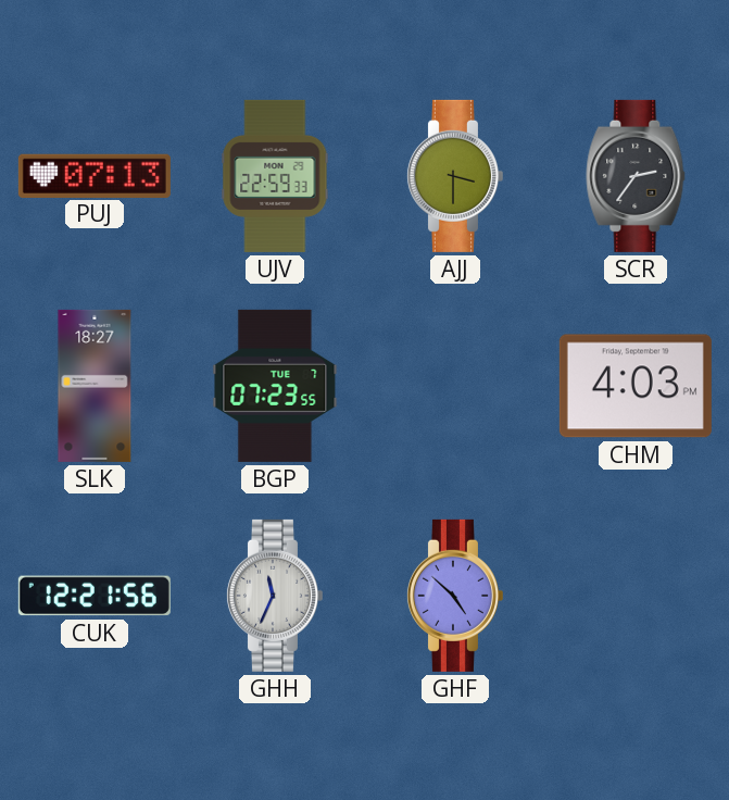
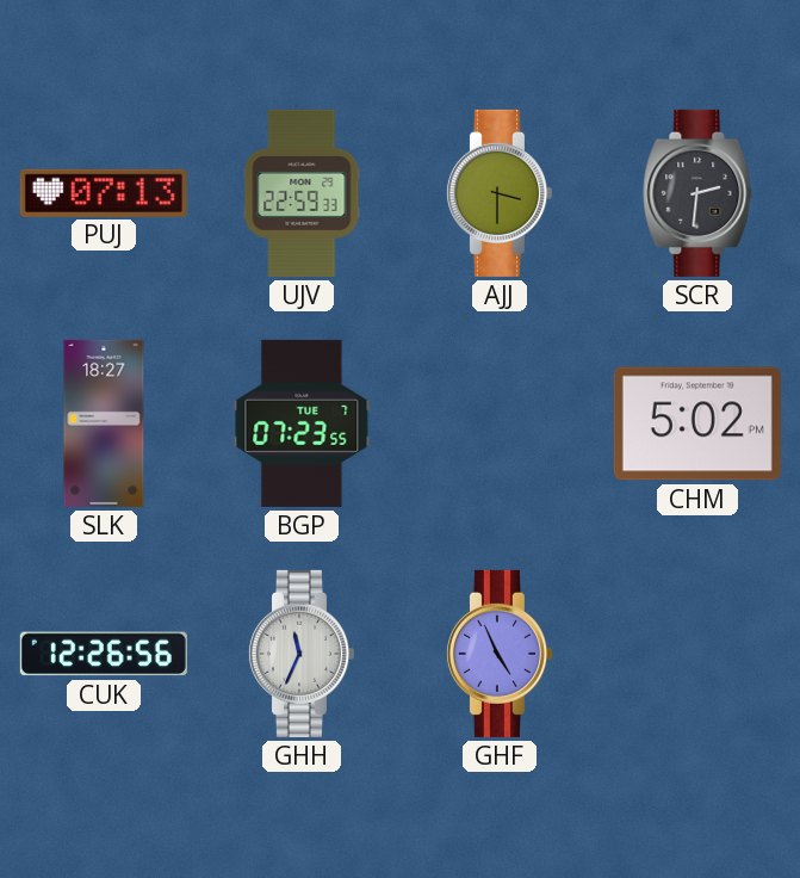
SCR: 2:36 -> 2:31 (697, 193)
CHM: 4:03 -> 5:02 (697, 423)
CUK: 12:21 -> 12:26 (104, 654)
GHF: 4:52 -> 4:56 (498, 654)
